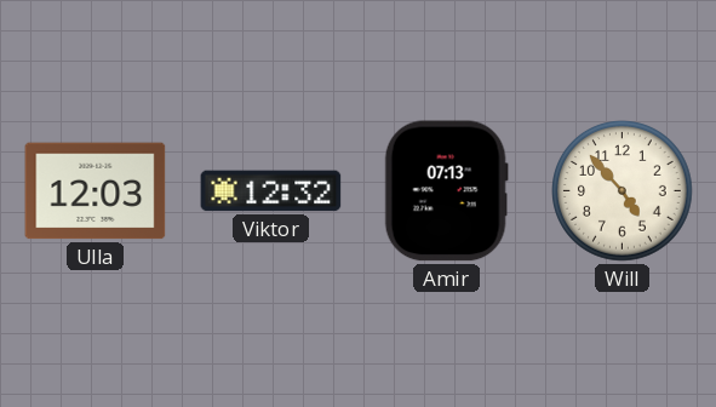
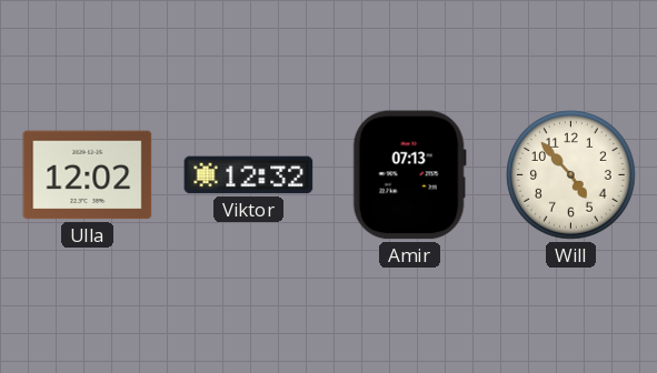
Ulla: 12:03 -> 12:02 (88, 175)
